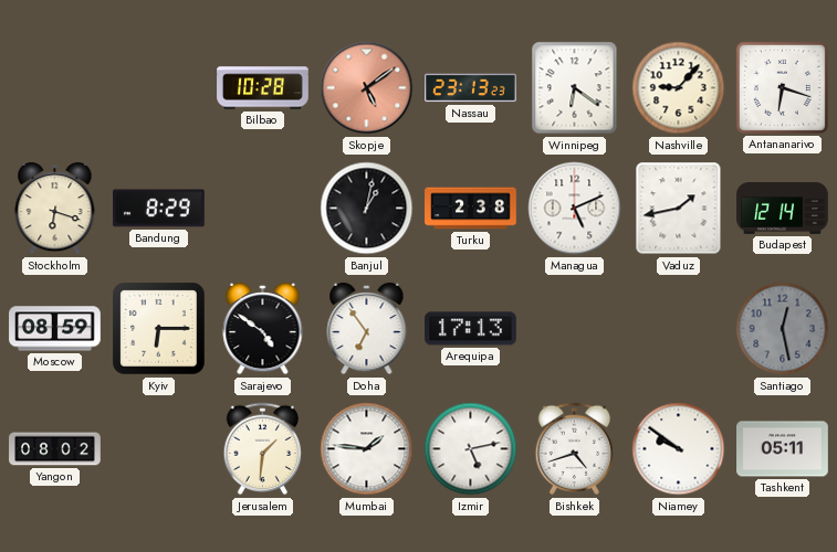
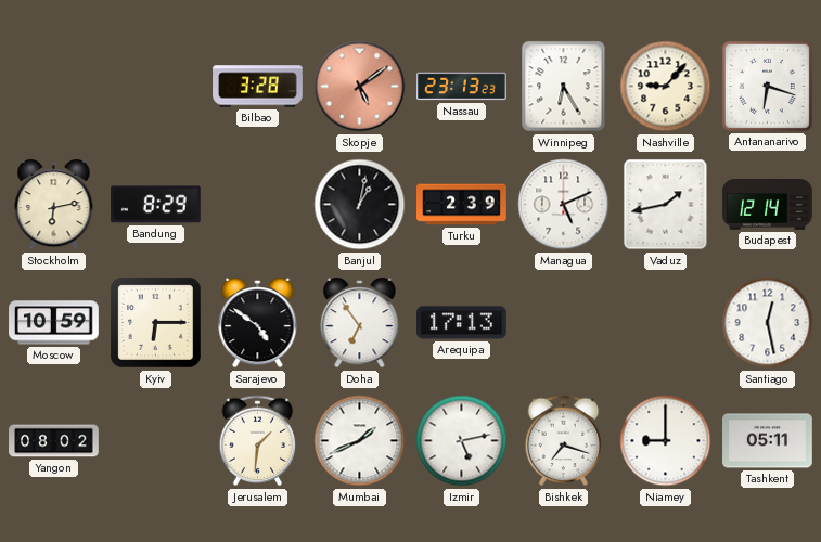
Bilbao: 10:28 -> 3:28 (258, 87)
Winnipeg: 6:21 -> 6:25 (564, 87)
Stockholm: 6:18 -> 6:13 (54, 205)
Turku: 2:38 -> 2:39 (462, 205)
Moscow: 08:59 -> 10:59 (54, 323)
Santiago dial: grey -> white (768, 323)
Mumbai: 1:46 -> 1:41 (360, 441)
Bishkek: 4:42 -> 7:18 (564, 441)
Niamey: 9:51 -> 9:00 (666, 441)
